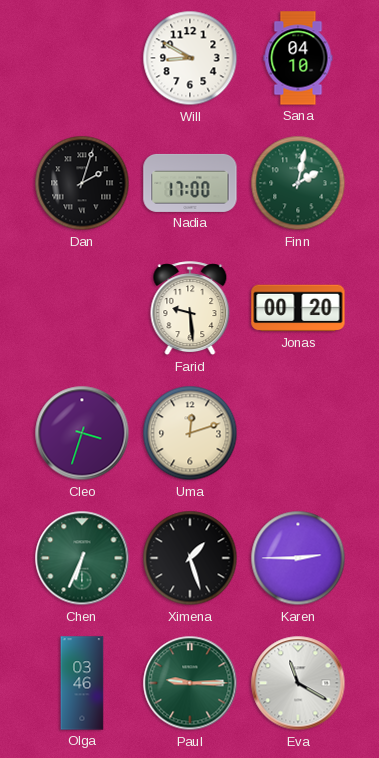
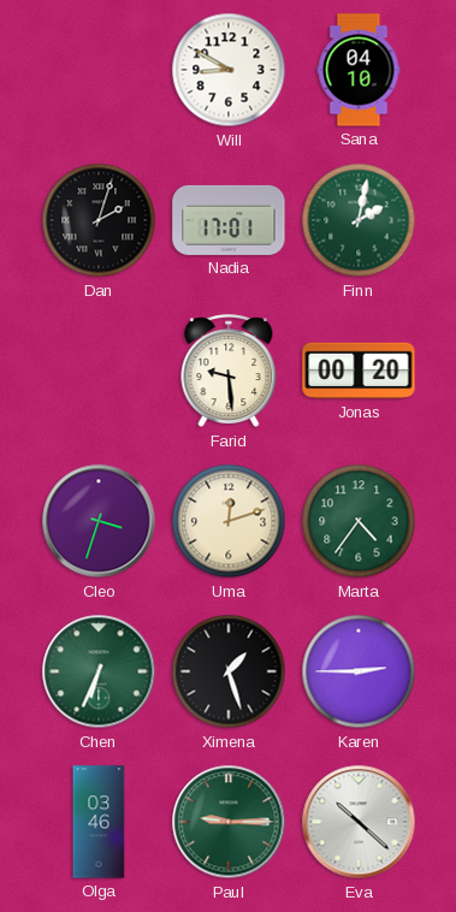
Nadia: 17:00 -> 17:01 (229, 220)
Marta: none -> 4:36 (359, 521)
Eva: 11:20 -> 10:22 (359, 822)
